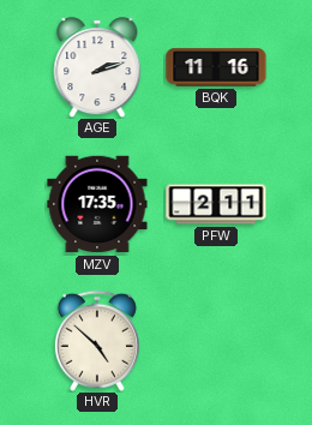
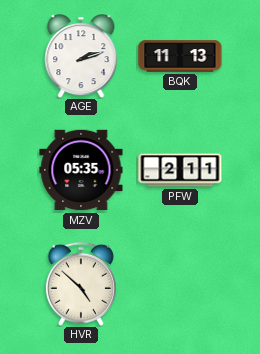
BQK: 11:16 -> 11:13 (180, 56)
MZV: 17:35 -> 05:35 (81, 170)
